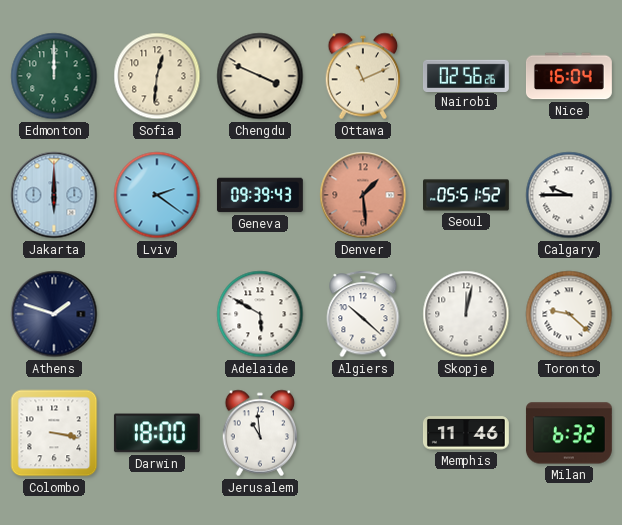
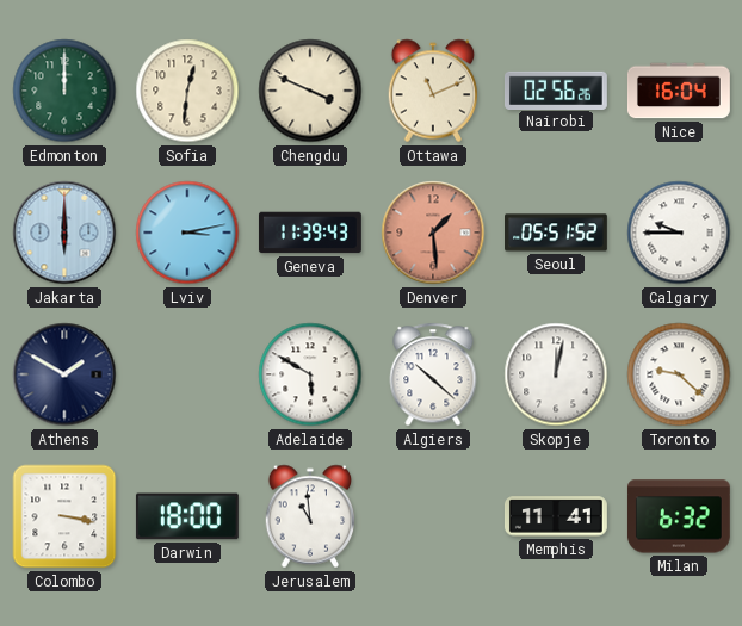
Lviv: 2:21 -> 3:13 (187, 233)
Geneva: 09:39 -> 11:39 (310, 233)
Athens: 1:48 -> 1:50 (64, 374)
Memphis: 11:46 -> 11:41 (556, 516)
